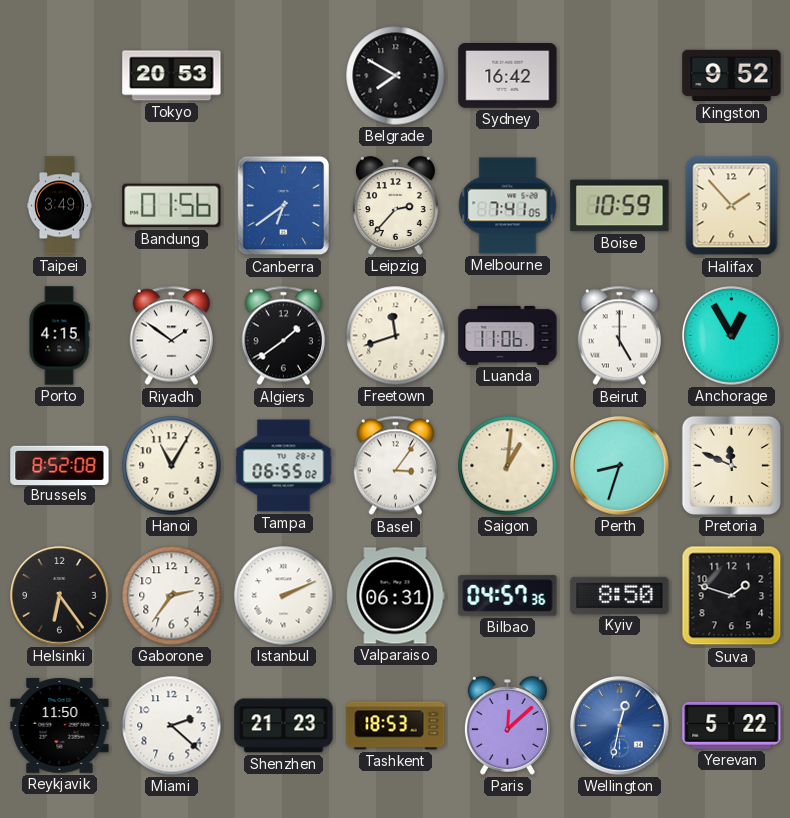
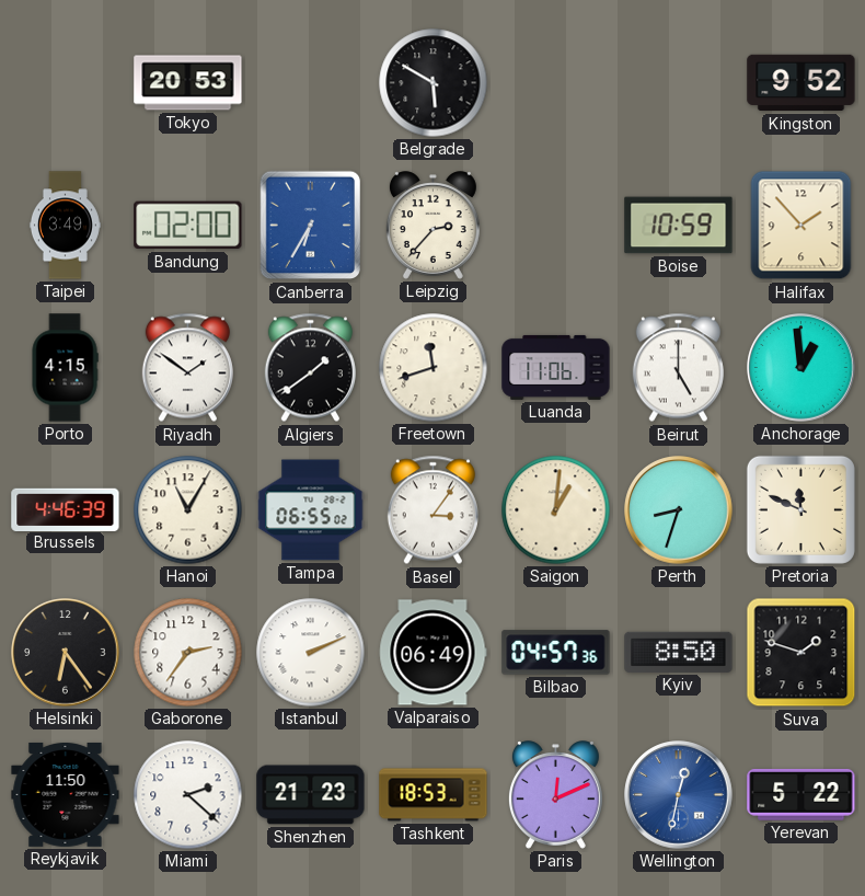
Belgrade: 7:50 -> 5:50 (434, 83)
Sydney: 16:42 -> none (508, 76)
Bandung: 01:56 -> 02:00 (188, 226)
Canberra: 6:39 -> 6:35 (311, 226)
Melbourne: 7:41 -> none (508, 206)
Anchorage: 12:55 -> 12:59 (801, 368)
Brussels: 8:52 -> 4:46 (66, 509)
Valparaiso: 06:31 -> 06:49 (434, 653)
Paris: 12:08 -> 12:11 (555, 795)
